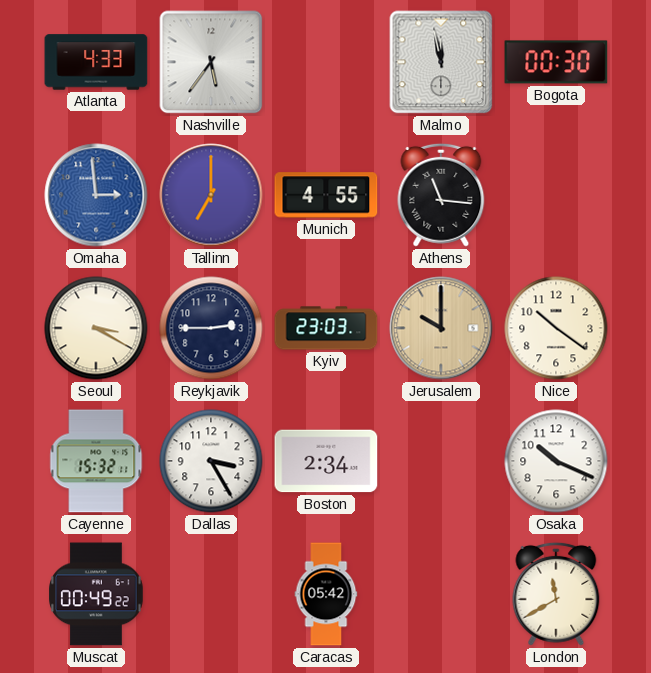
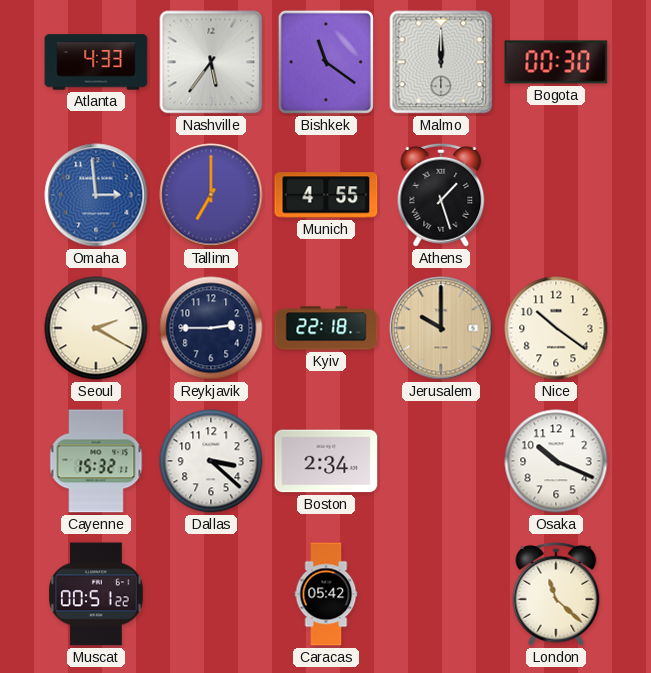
Bishkek: none -> 11:21 (326, 62)
Malmo: 11:58 -> 12:00 (441, 62)
Athens: 11:16 -> 1:27 (441, 195)
Seoul: 3:20 -> 2:20 (96, 328)
Kyiv: 23:03 -> 22:18 (326, 328)
Dallas: 3:25 -> 3:22 (211, 461)
Muscat: 00:49 -> 00:51 (96, 594)
London: 11:40 -> 11:22 (556, 594)
